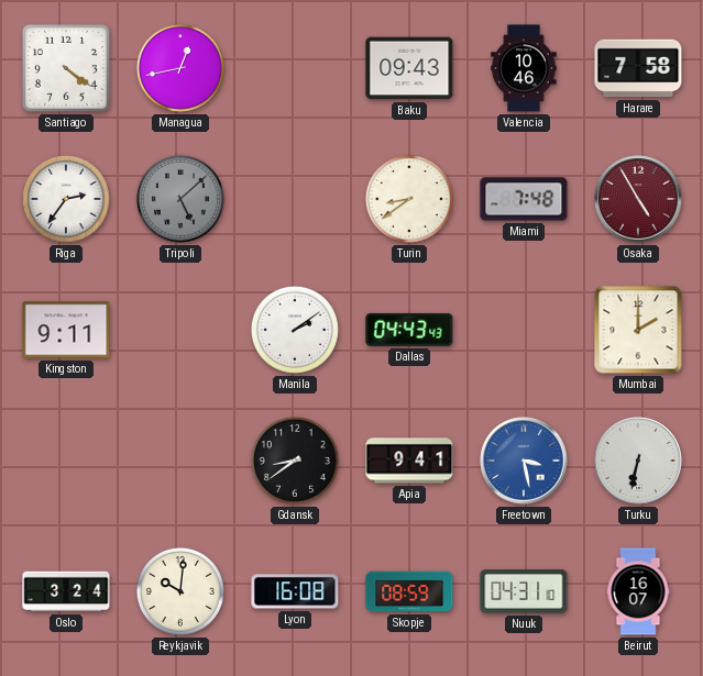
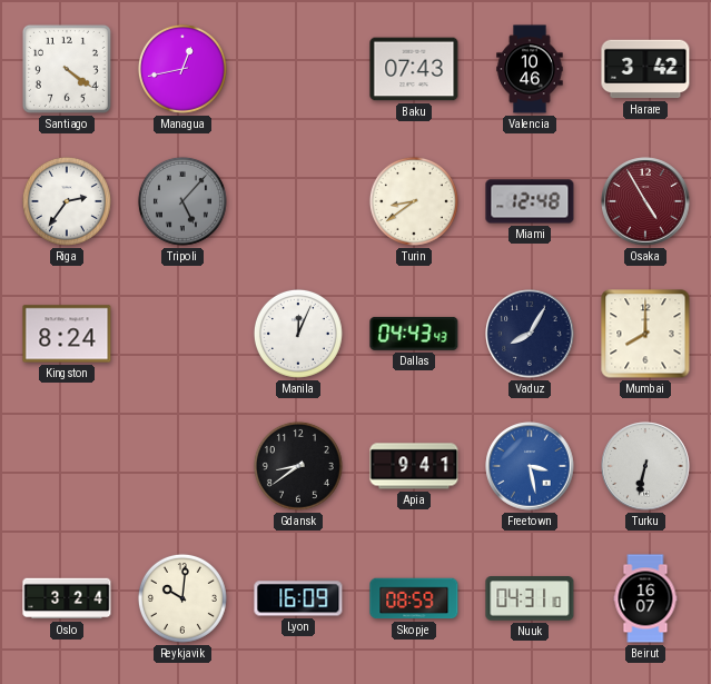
Baku: 09:43 -> 07:43 (414, 69)
Harare: 7:58 -> 3:42 (645, 69)
Tripoli: 5:08 -> 5:07 (182, 201)
Miami: 7:48 -> 12:48 (530, 201)
Kingston: 9:11 -> 8:24 (67, 334)
Manila: 2:09 -> 12:04 (298, 334)
Vaduz: none -> 8:05 (530, 334)
Mumbai: 2:00 -> 8:00 (645, 334)
Lyon: 16:08 -> 16:09 (298, 598)
